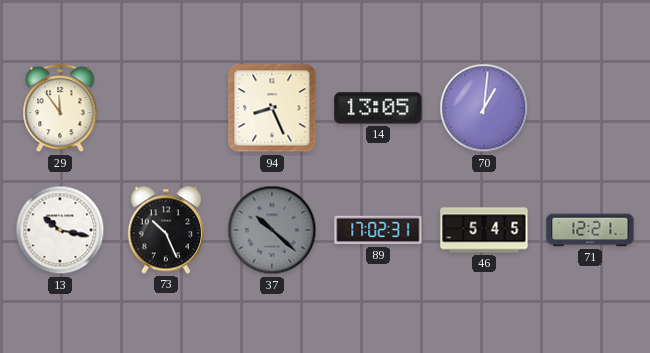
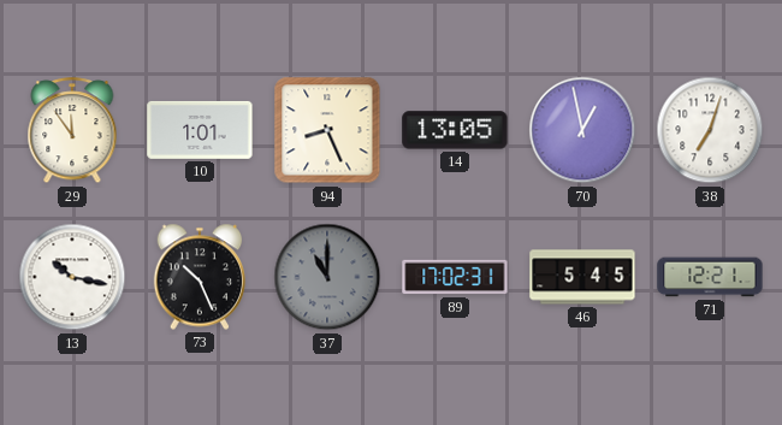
10: none -> 1:01 (200, 130)
70: 1:01 -> 12:58 (582, 130)
38: none -> 7:03 (710, 130)
37: 10:22 -> 11:00 (327, 277)
